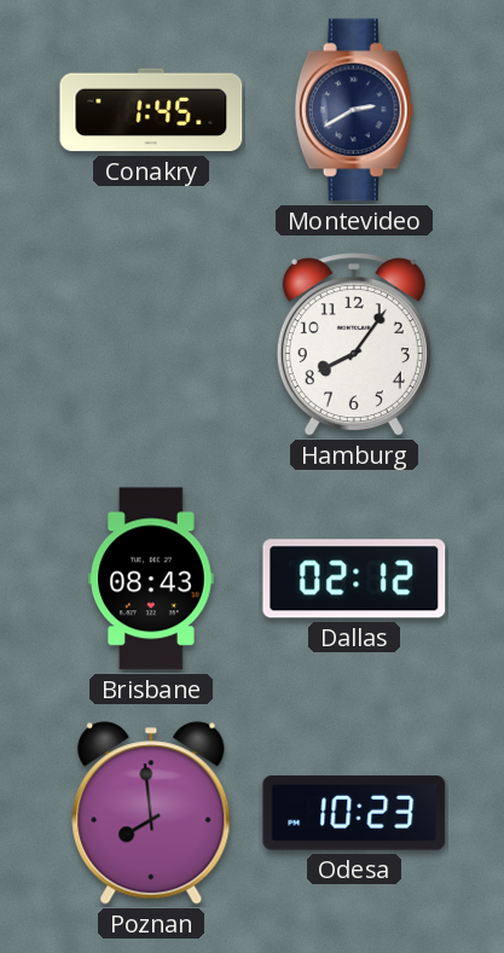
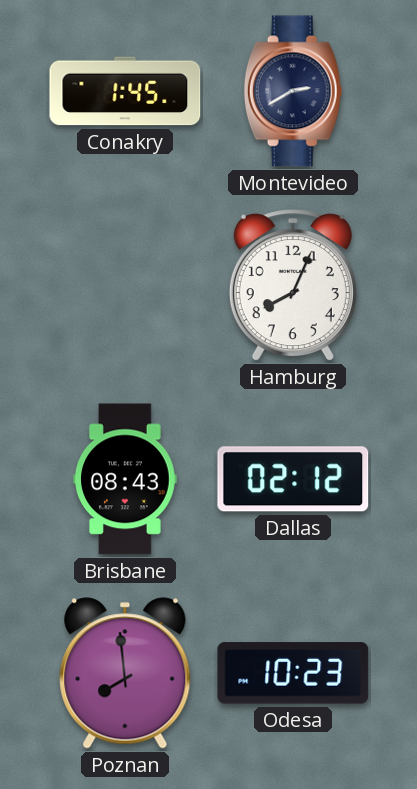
Hamburg: 8:06 -> 8:04 (293, 286)
